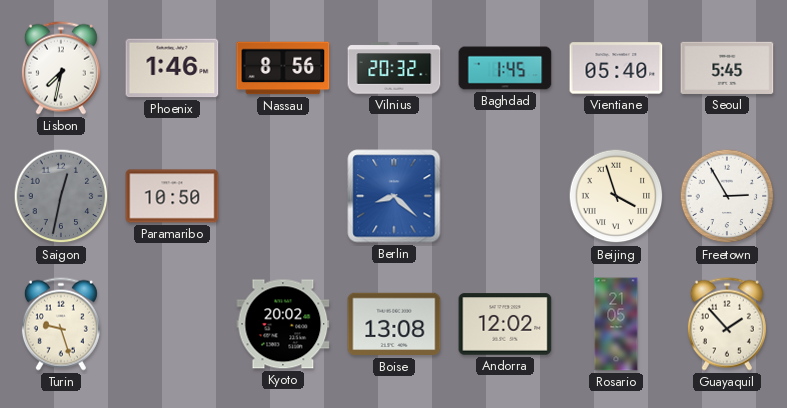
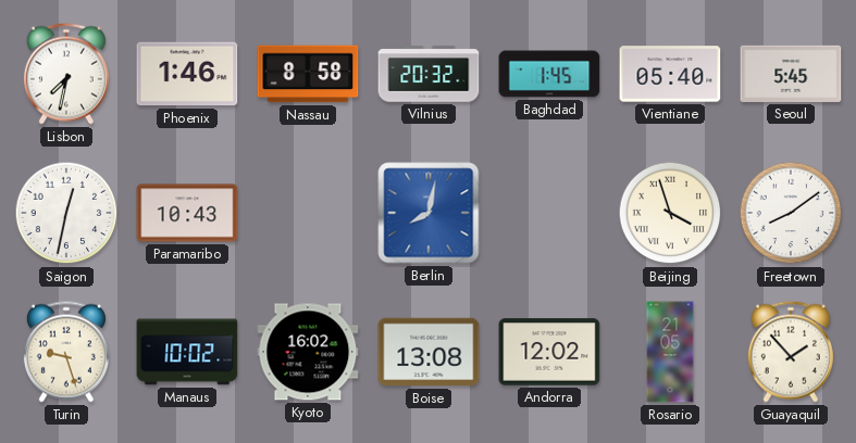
Nassau: 8:56 -> 8:58 (308, 74)
Saigon dial: grey -> white (66, 213)
Paramaribo: 10:50 -> 10:43 (187, 213)
Berlin: 8:22 -> 8:02 (429, 213)
Freetown: 2:55 -> 8:09 (791, 213)
Manaus: none -> 10:02 (187, 352)
Kyoto: 20:02 -> 16:02 (308, 352)
